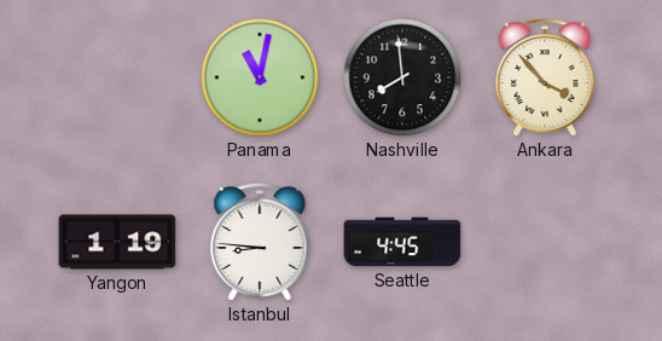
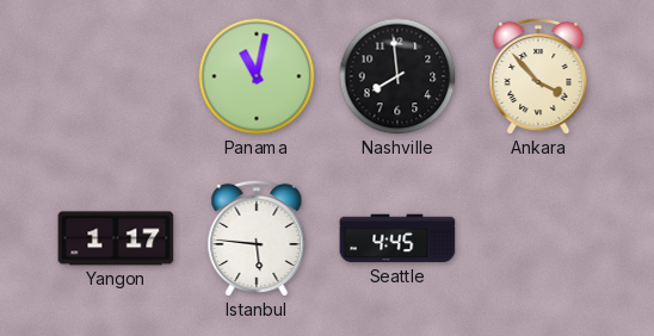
Yangon: 1:19 -> 1:17 (116, 238)
Istanbul: 8:46 -> 5:46 (257, 238)
